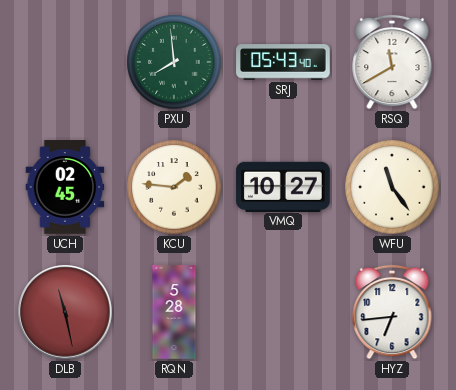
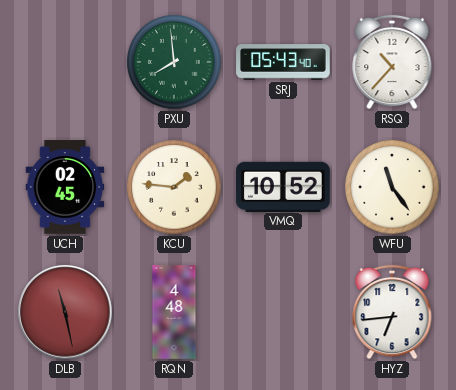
RSQ: 11:40 -> 10:37 (392, 62)
VMQ: 10:27 -> 10:52 (283, 186)
RQN: 5:28 -> 4:48 (174, 312)
